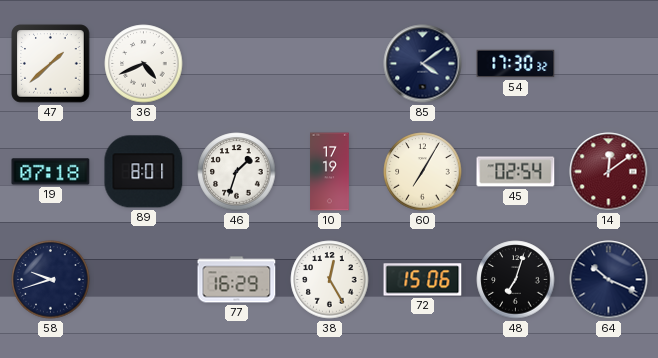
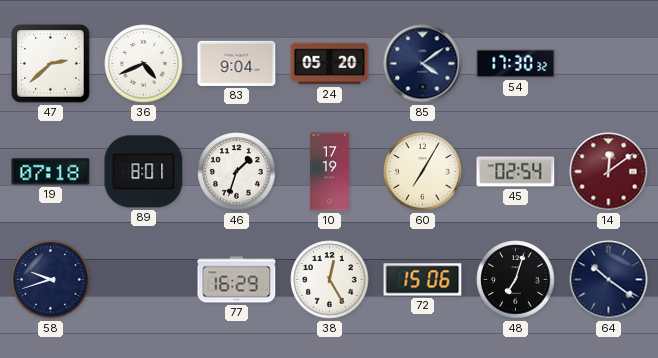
47: 1:38 -> 2:38 (51, 64)
83: none -> 9:04 (237, 63)
24: none -> 05:20 (330, 64)
64: 10:19 -> 10:21 (609, 280)
